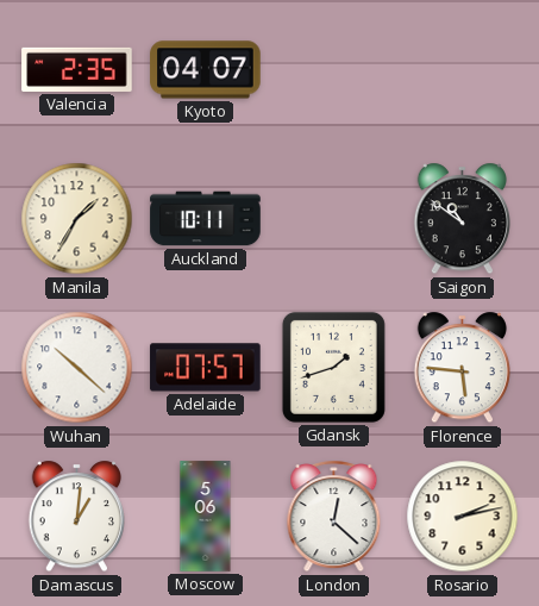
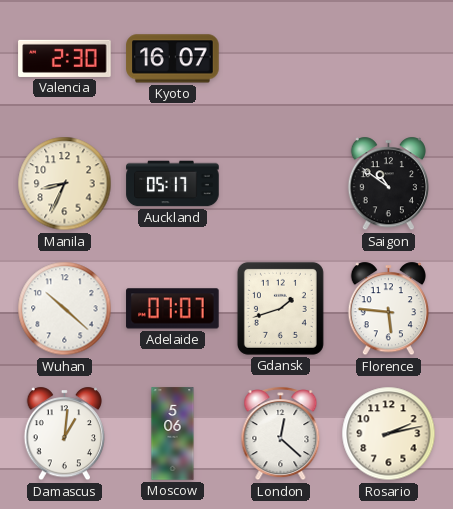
Valencia: 2:35 -> 2:30 (65, 58)
Kyoto: 04:07 -> 16:07 (173, 59)
Manila: 1:35 -> 8:34 (65, 184)
Auckland: 10:11 -> 05:17 (173, 184)
Adelaide: 07:57 -> 07:07 (173, 309)
